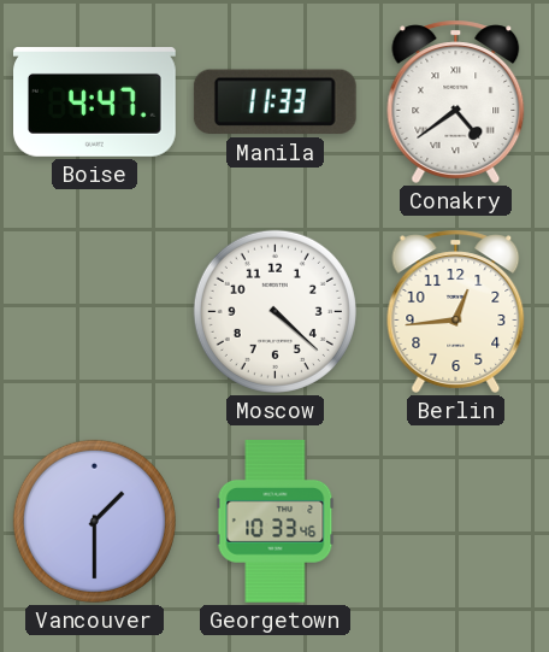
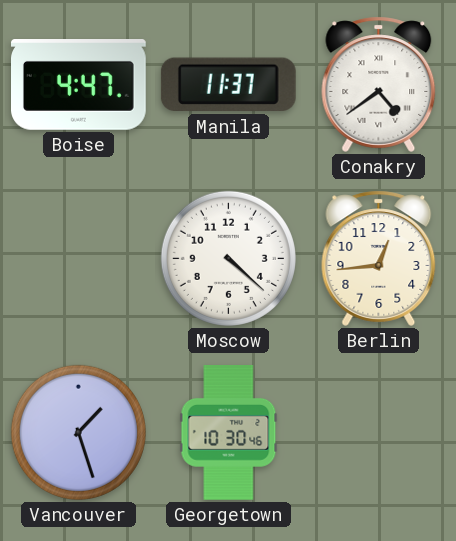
Manila: 11:33 -> 11:37 (228, 85)
Vancouver: 1:30 -> 1:27 (78, 432)
Georgetown: 10:33 -> 10:30 (229, 433)
